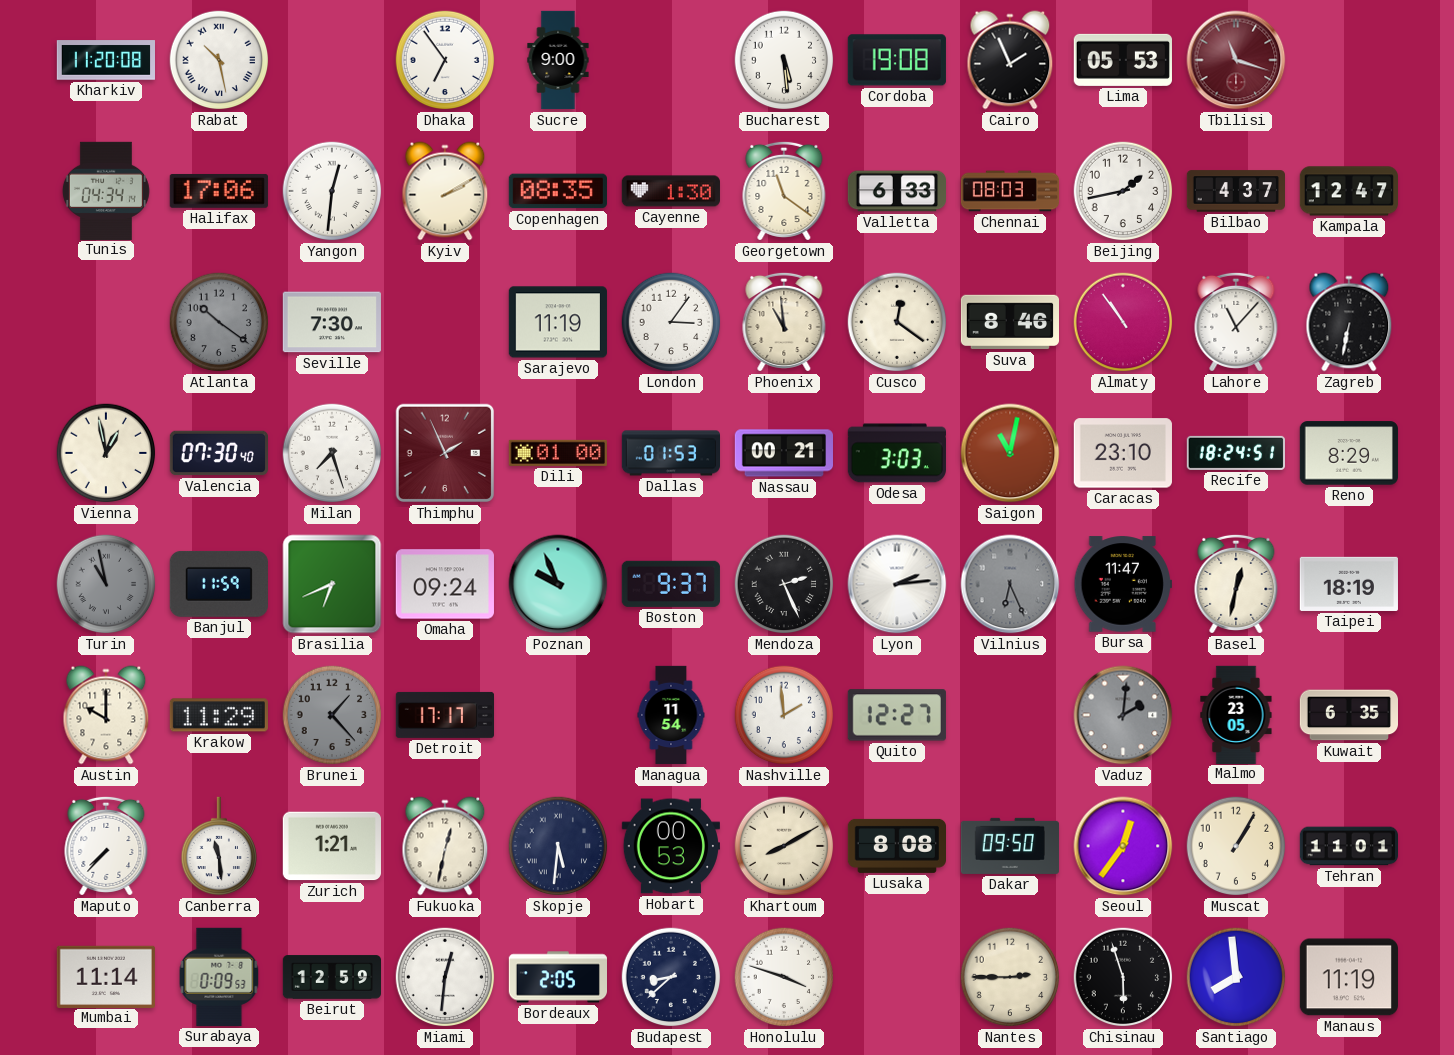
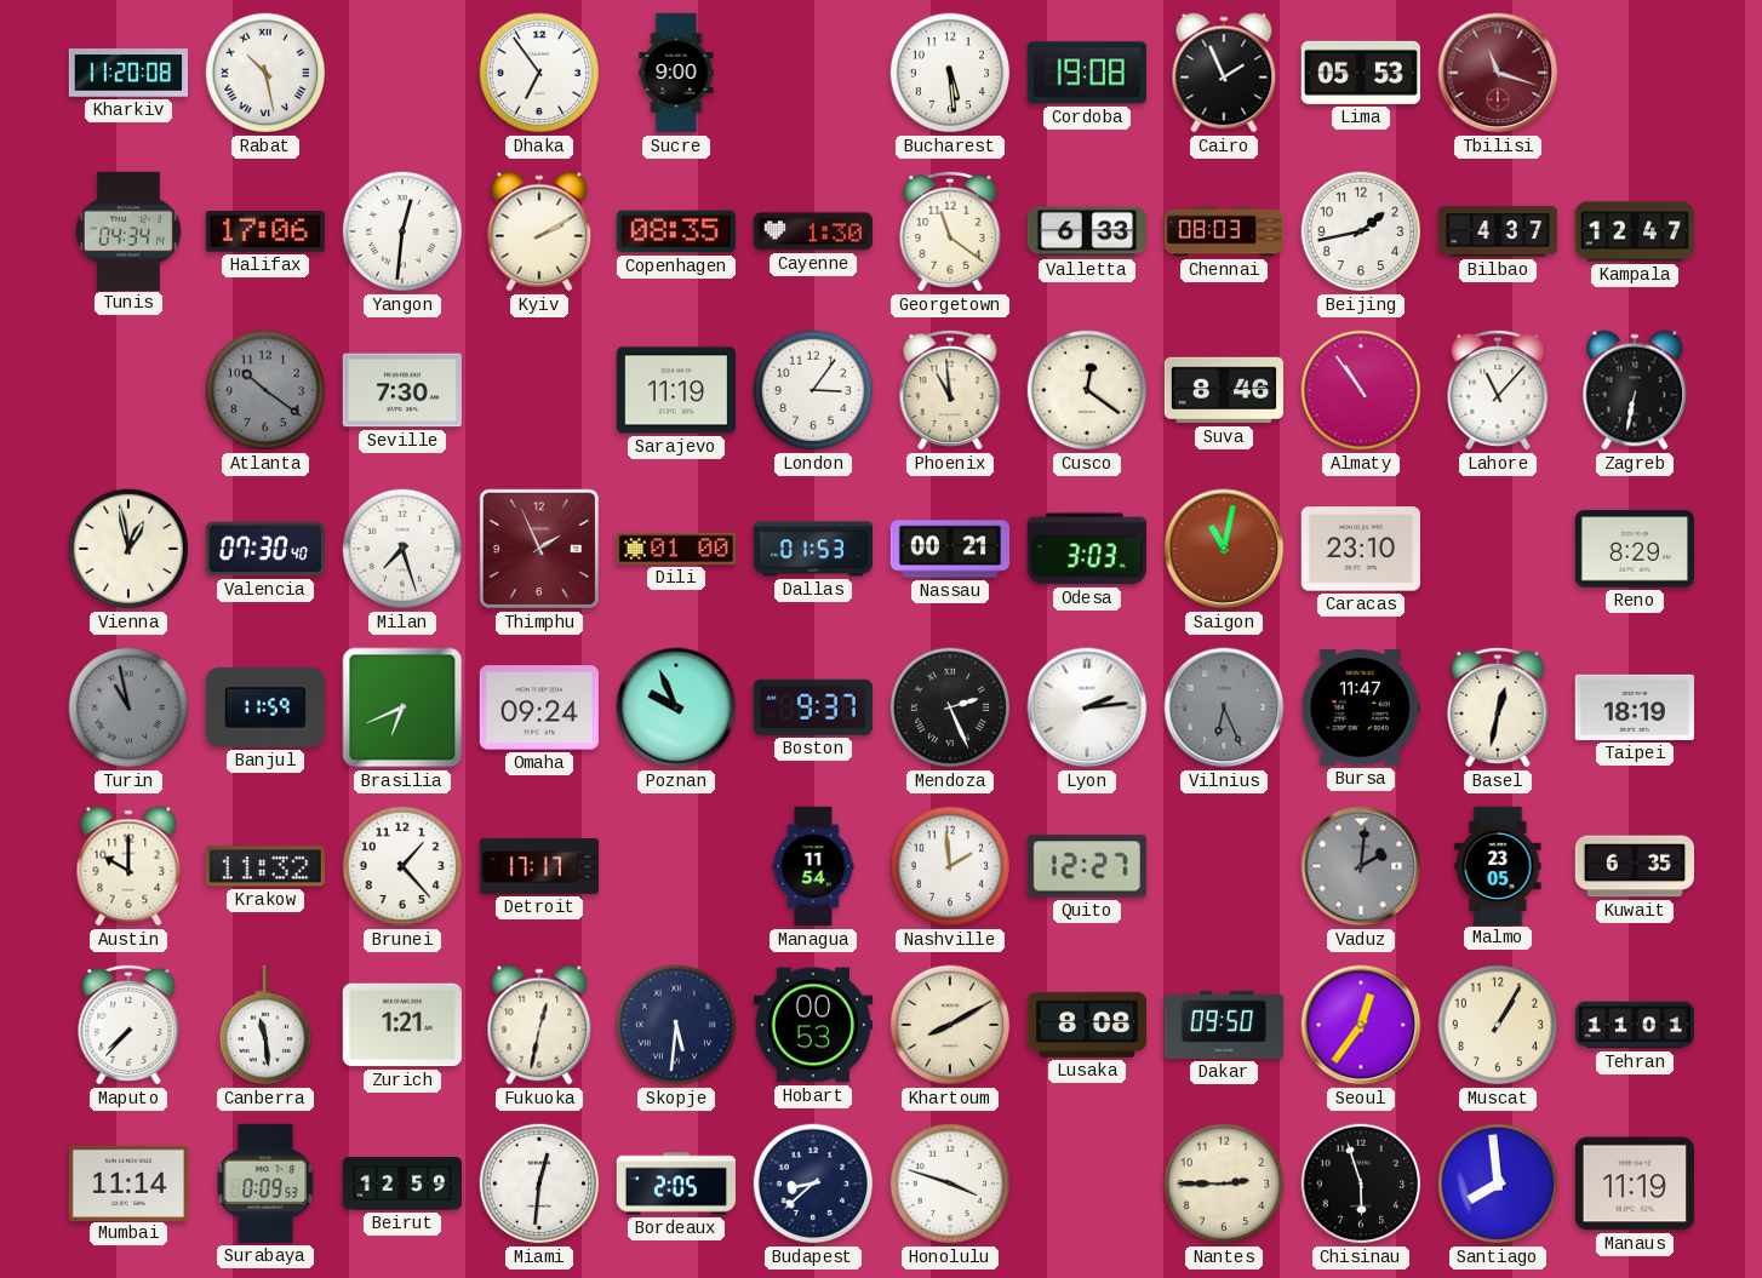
Recife: 18:24 -> none (1236, 453)
Krakow: 11:29 -> 11:32 (265, 866)
Brunei dial: grey -> white (402, 866)
